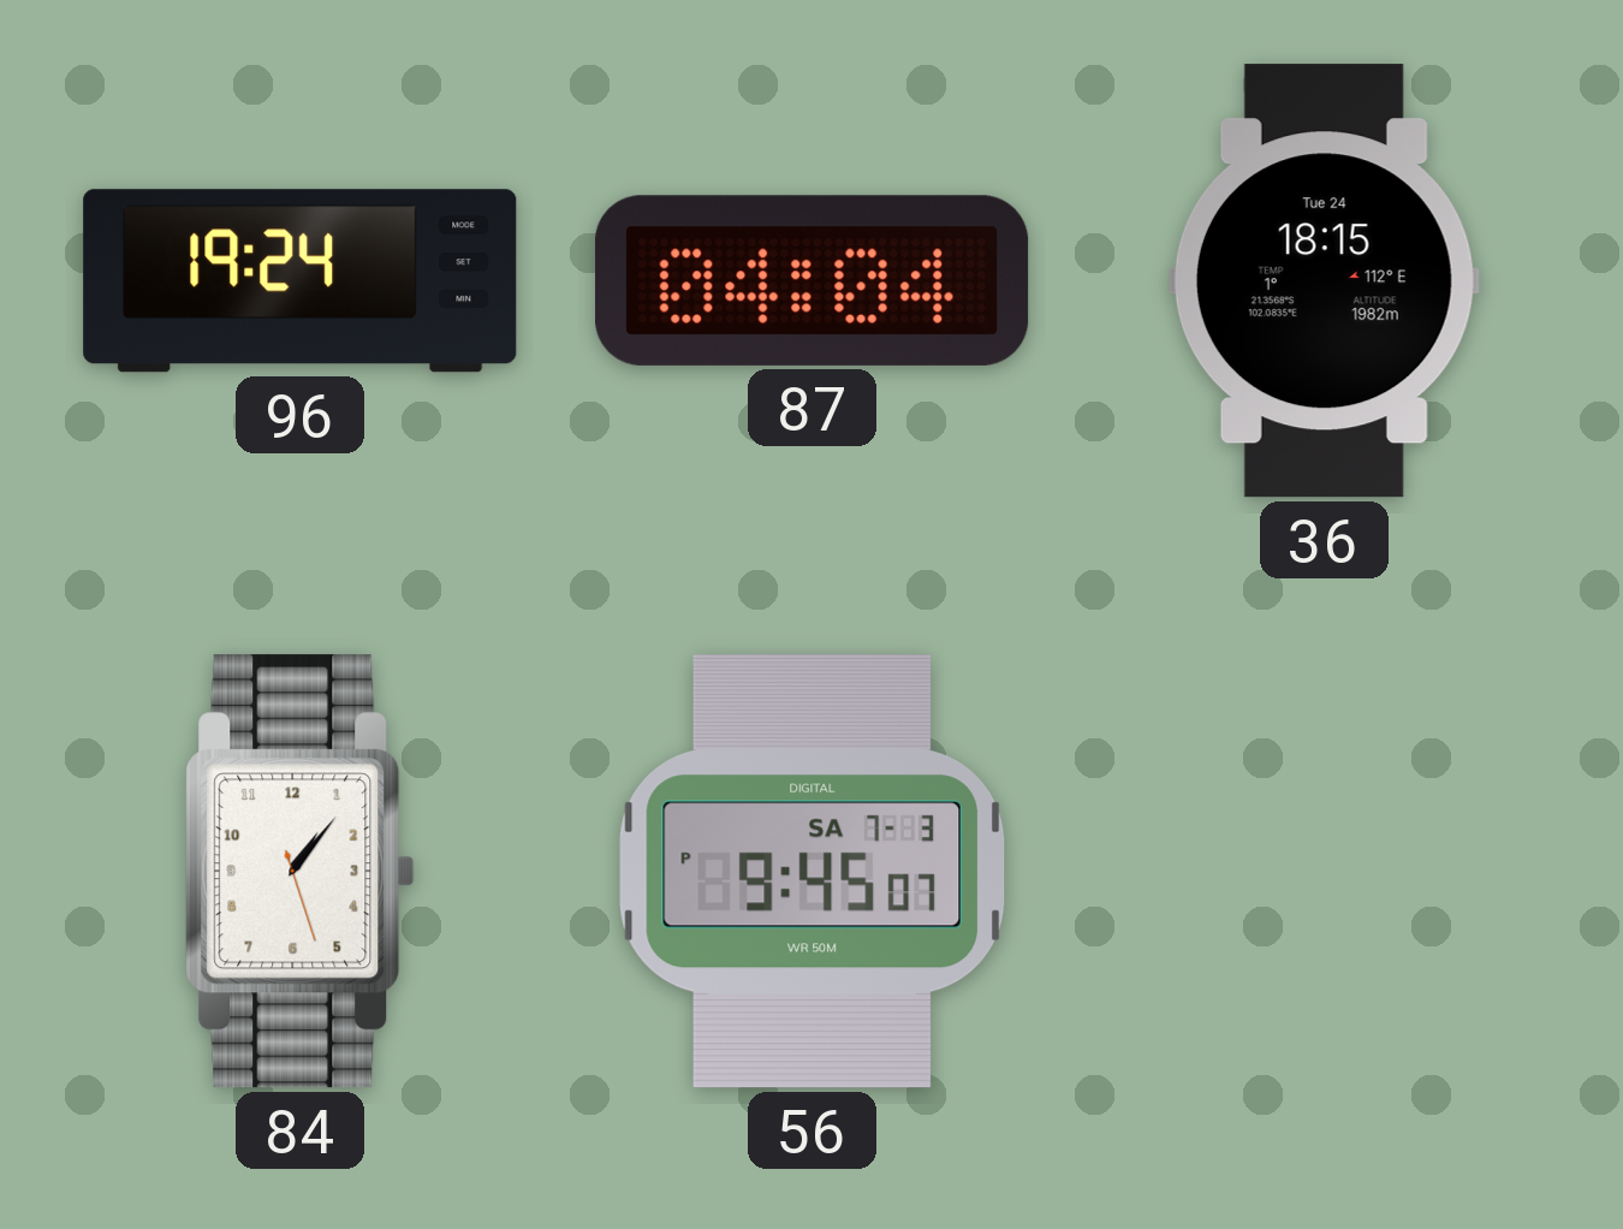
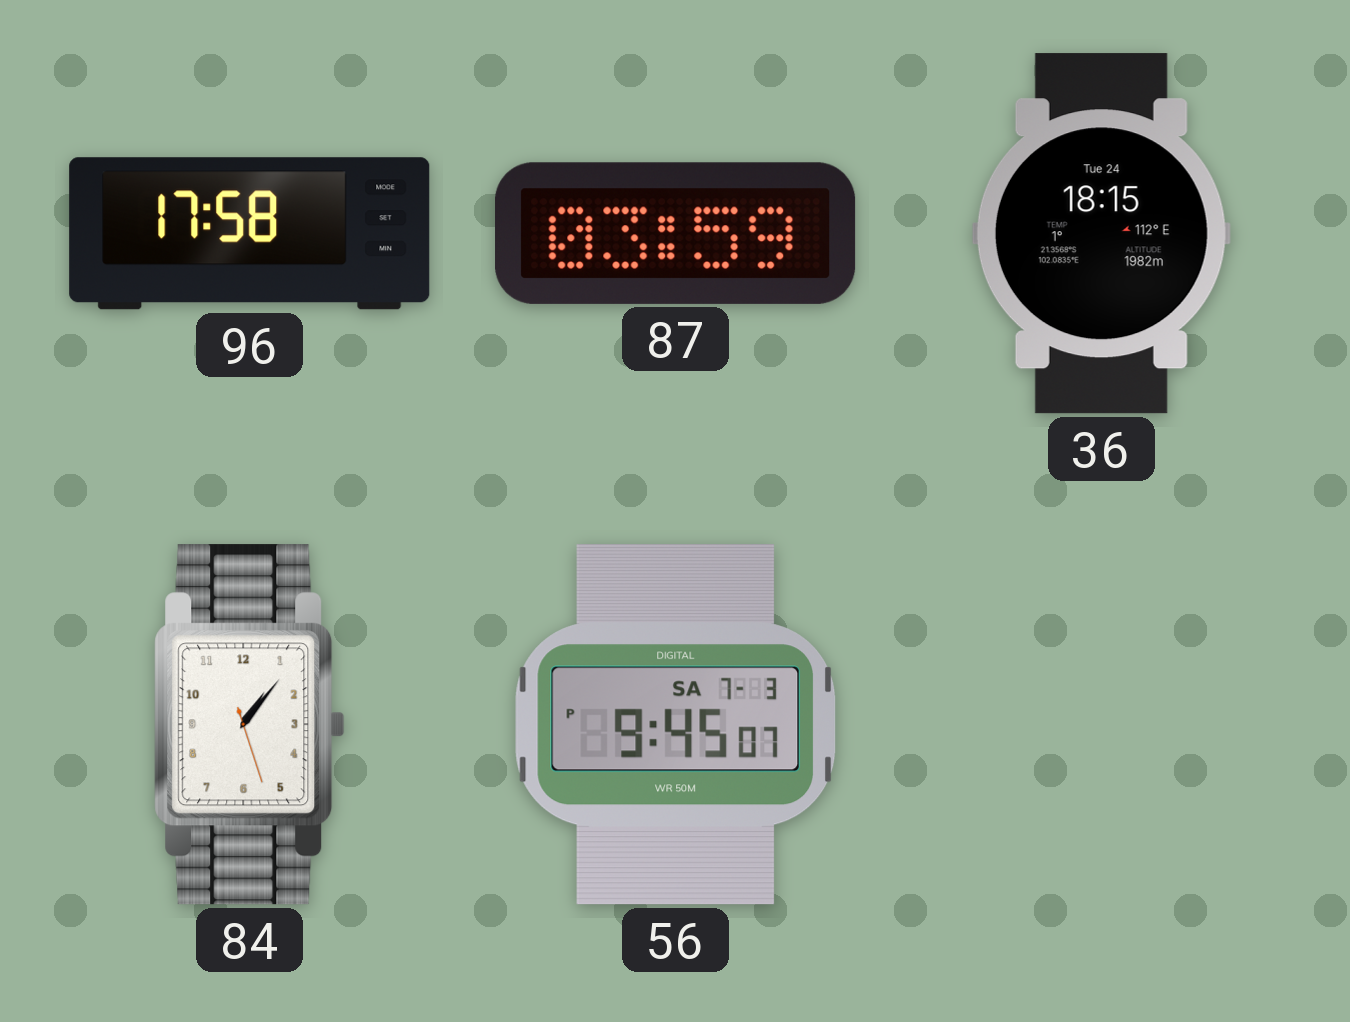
96: 19:24 -> 17:58 (250, 234)
87: 04:04 -> 03:59 (676, 233)
